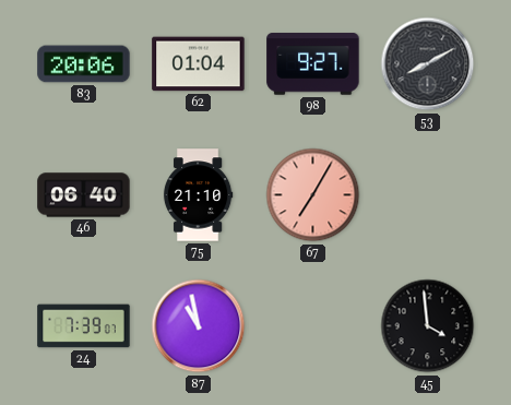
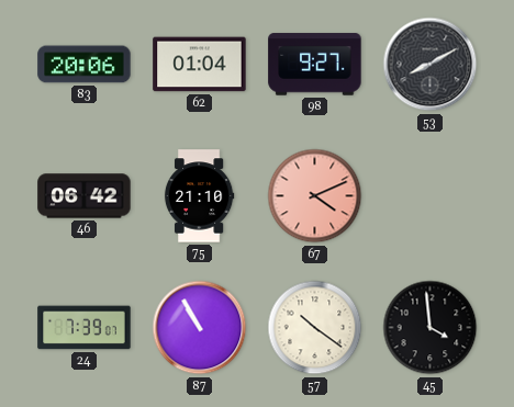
46: 06:40 -> 06:42 (85, 196)
67: 7:05 -> 4:11 (315, 196)
87: 10:58 -> 10:55 (200, 328)
57: none -> 10:21 (315, 328)
